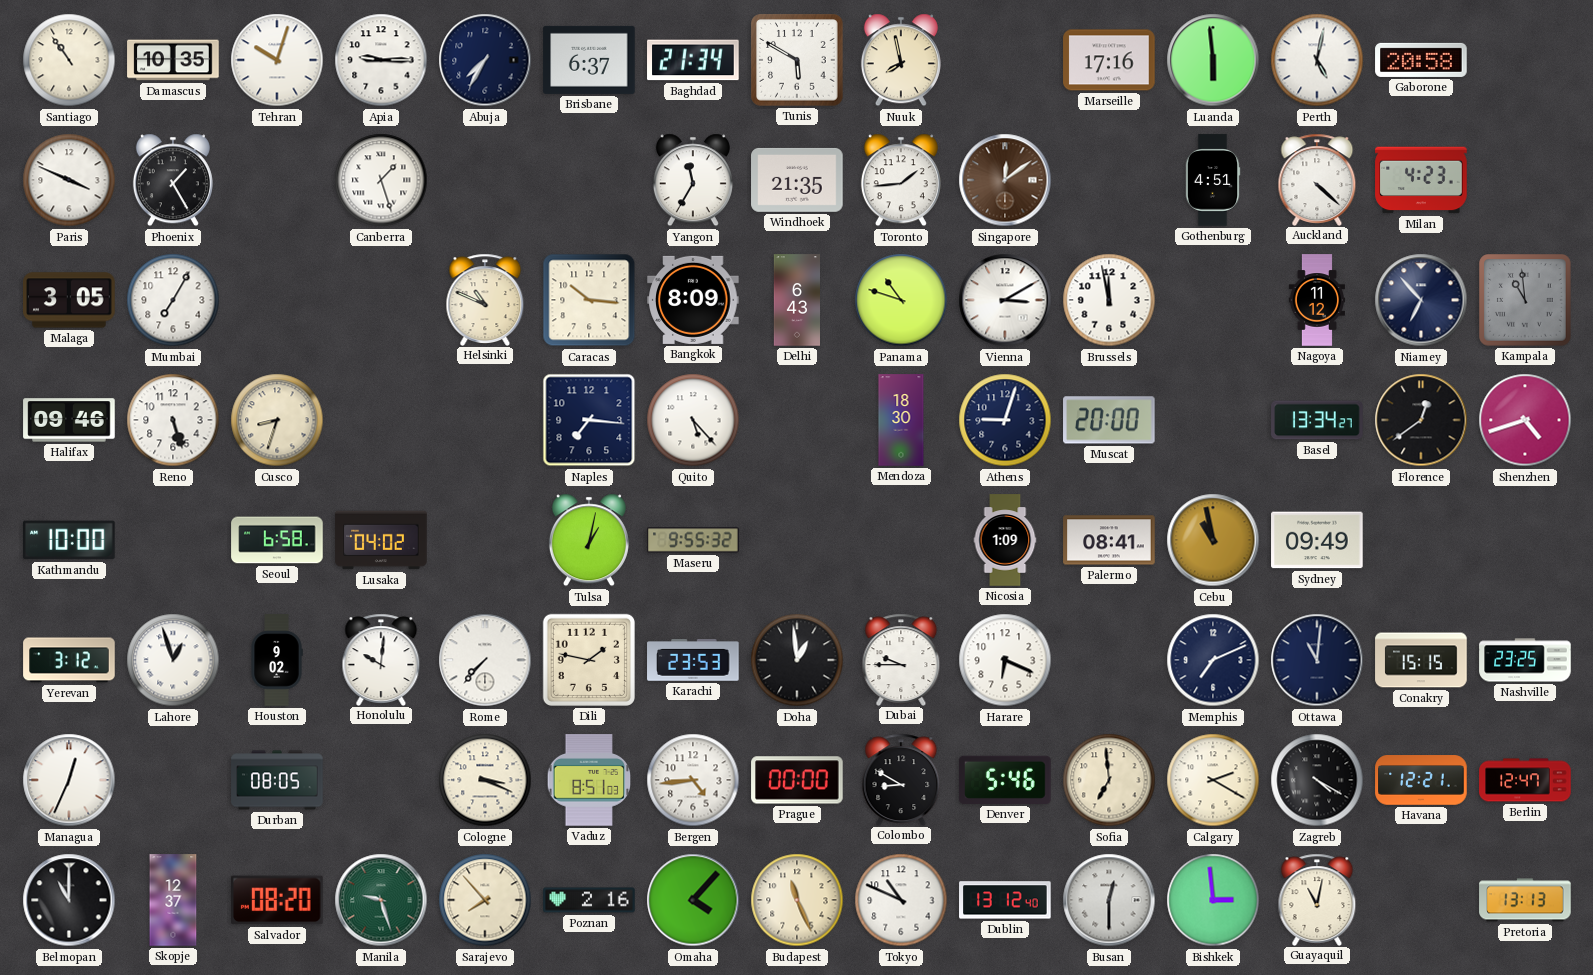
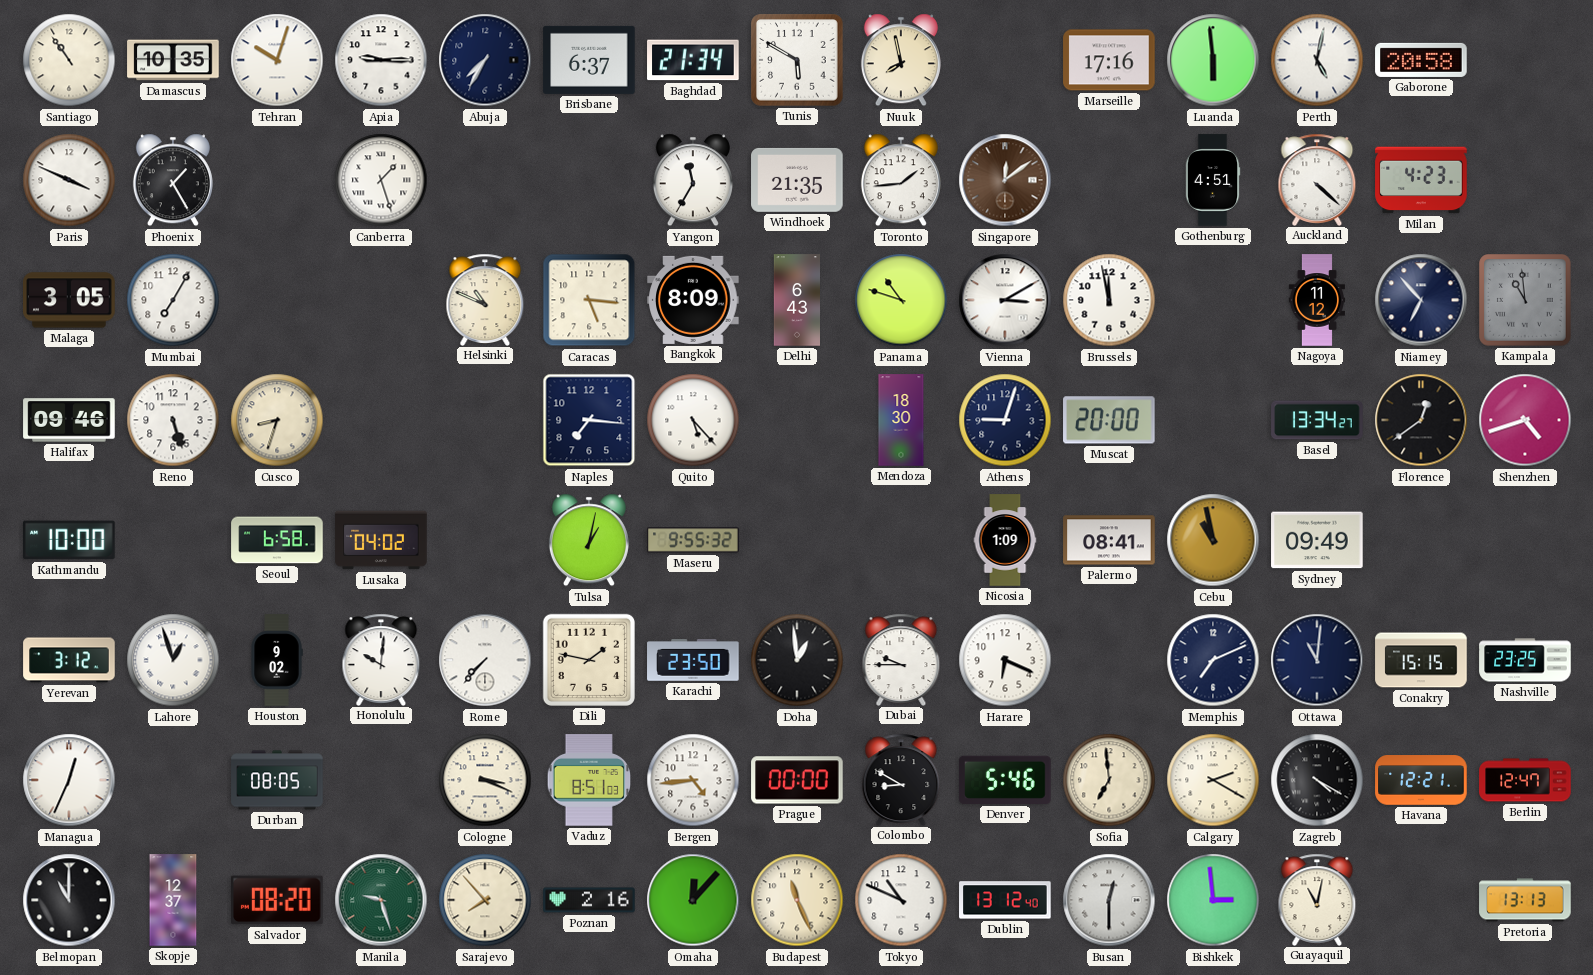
Caracas: 10:16 -> 5:16 (589, 300)
Karachi: 23:53 -> 23:50 (693, 661)
Omaha: 4:07 -> 12:07 (693, 900)
